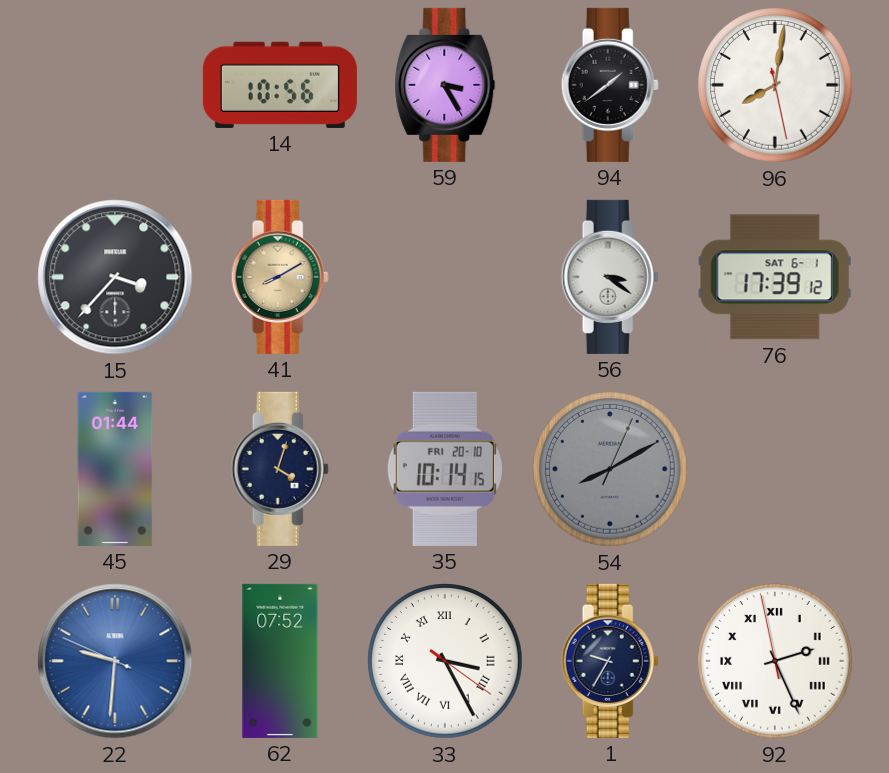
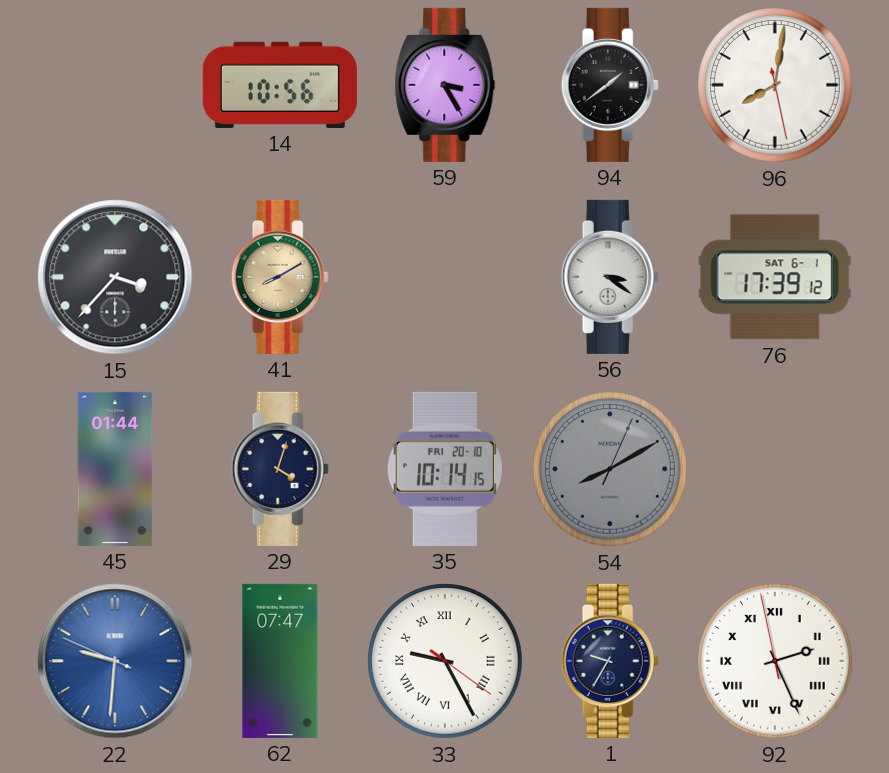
62: 07:52 -> 07:47 (280, 661)
33: 3:25 -> 9:25 (446, 662)
